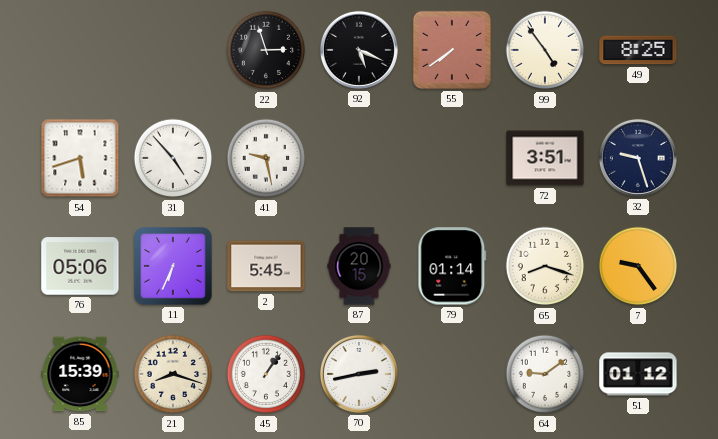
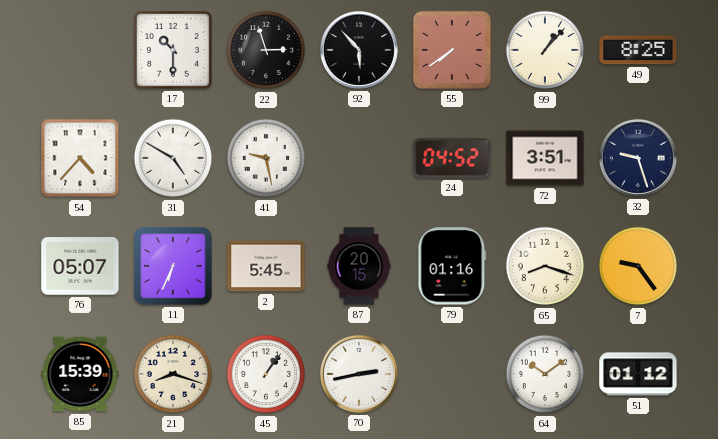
17: none -> 10:30 (174, 51)
92: 5:19 -> 5:53 (359, 50)
99: 4:54 -> 1:07 (545, 50)
54: 5:42 -> 4:37 (80, 158)
31: 4:53 -> 4:50 (173, 158)
24: none -> 04:52 (452, 158)
76: 05:06 -> 05:07 (80, 266)
79: 01:14 -> 01:16 (452, 266)
64: 9:09 -> 10:09 (545, 374)
